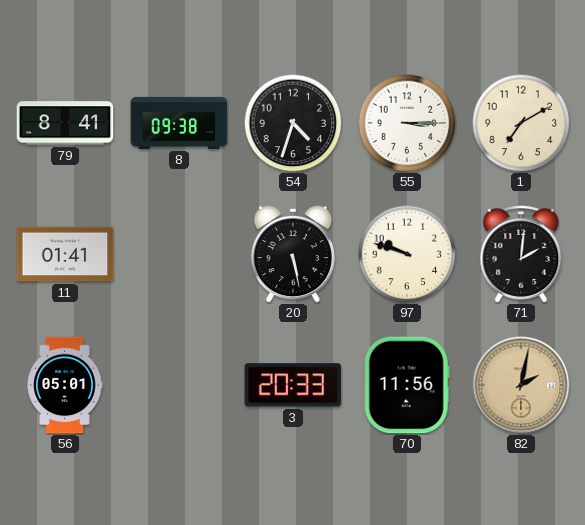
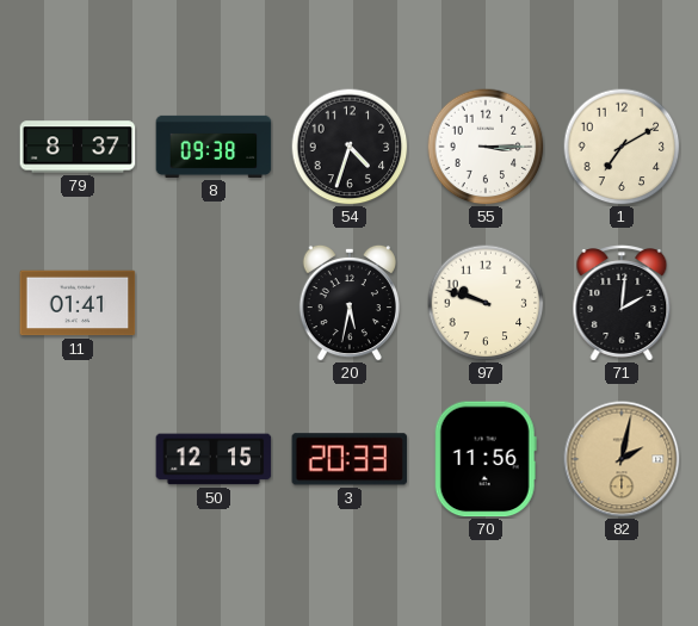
79: 8:41 -> 8:37 (78, 147)
20: 5:28 -> 5:32 (350, 303)
56: 05:01 -> none (65, 385)
50: none -> 12:15 (214, 459)
